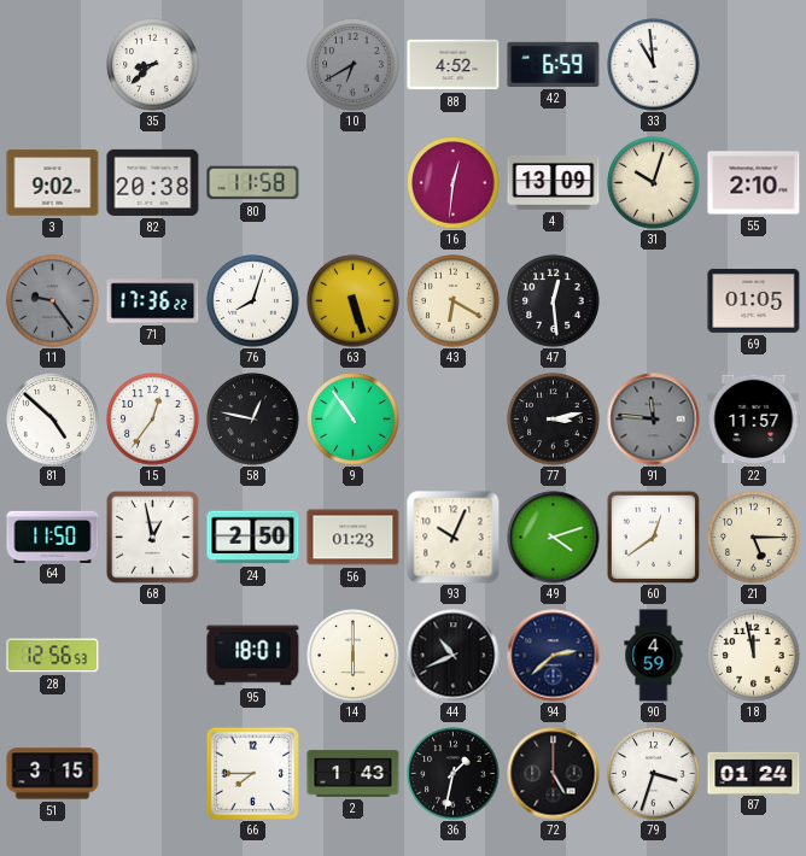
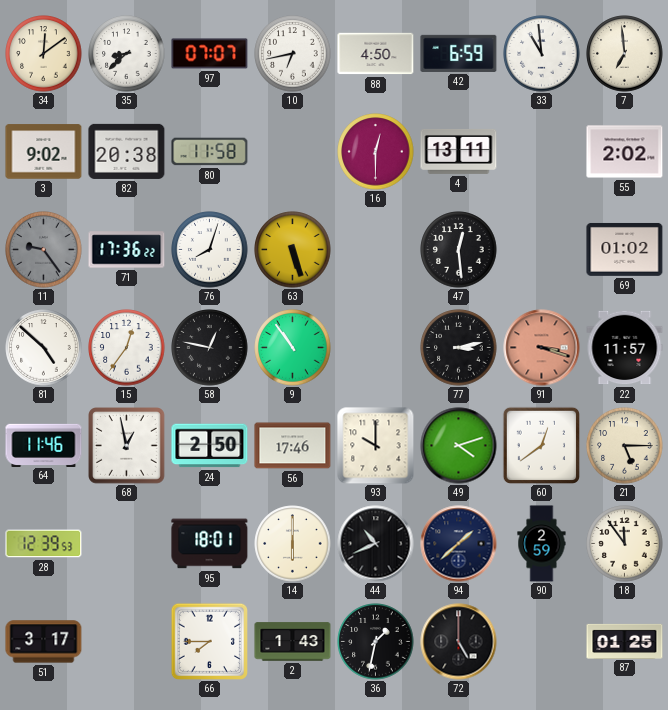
34: none -> 12:09 (44, 54)
97: none -> 07:07 (210, 54)
10: 6:40 -> 6:43 (293, 54)
10 dial: grey -> white (293, 54)
88: 4:52 -> 4:50 (376, 54)
7: none -> 6:59 (625, 54)
16: 12:31 -> 12:30 (376, 152)
4: 13:09 -> 13:11 (459, 151)
31: 10:03 -> none (654, 183)
55: 2:10 -> 2:02 (625, 152)
43: 6:20 -> none (454, 301)
69: 01:05 -> 01:02 (625, 249)
91: 11:46 -> 3:18 (542, 348)
91 dial: grey -> salmon (542, 348)
64: 11:50 -> 11:46 (44, 445)
56: 01:23 -> 17:46 (293, 446)
93: 10:04 -> 10:00 (376, 446)
28: 12:56 -> 12:39 (44, 544)
94: 2:38 -> 1:38 (459, 544)
90: 4:59 -> 2:59 (542, 544)
18: 11:58 -> 11:54 (625, 544)
51: 3:15 -> 3:17 (44, 642)
79: 3:33 -> none (654, 774)
87: 01:24 -> 01:25 (625, 641)
